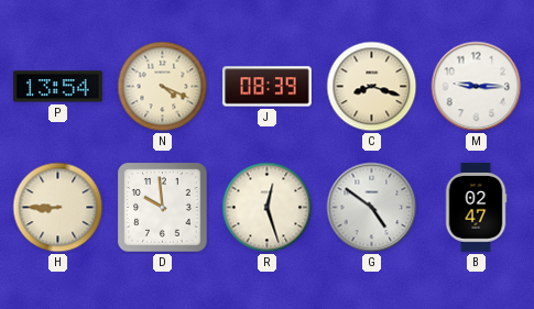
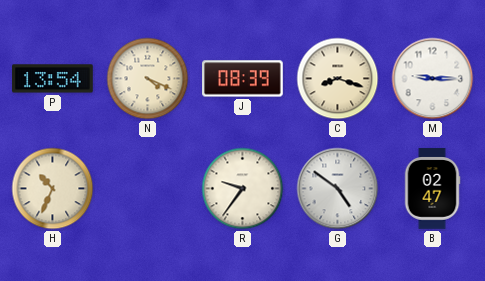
H: 8:45 -> 10:34 (53, 189)
D: 9:59 -> none (163, 208)
R: 12:27 -> 9:36 (243, 189)
